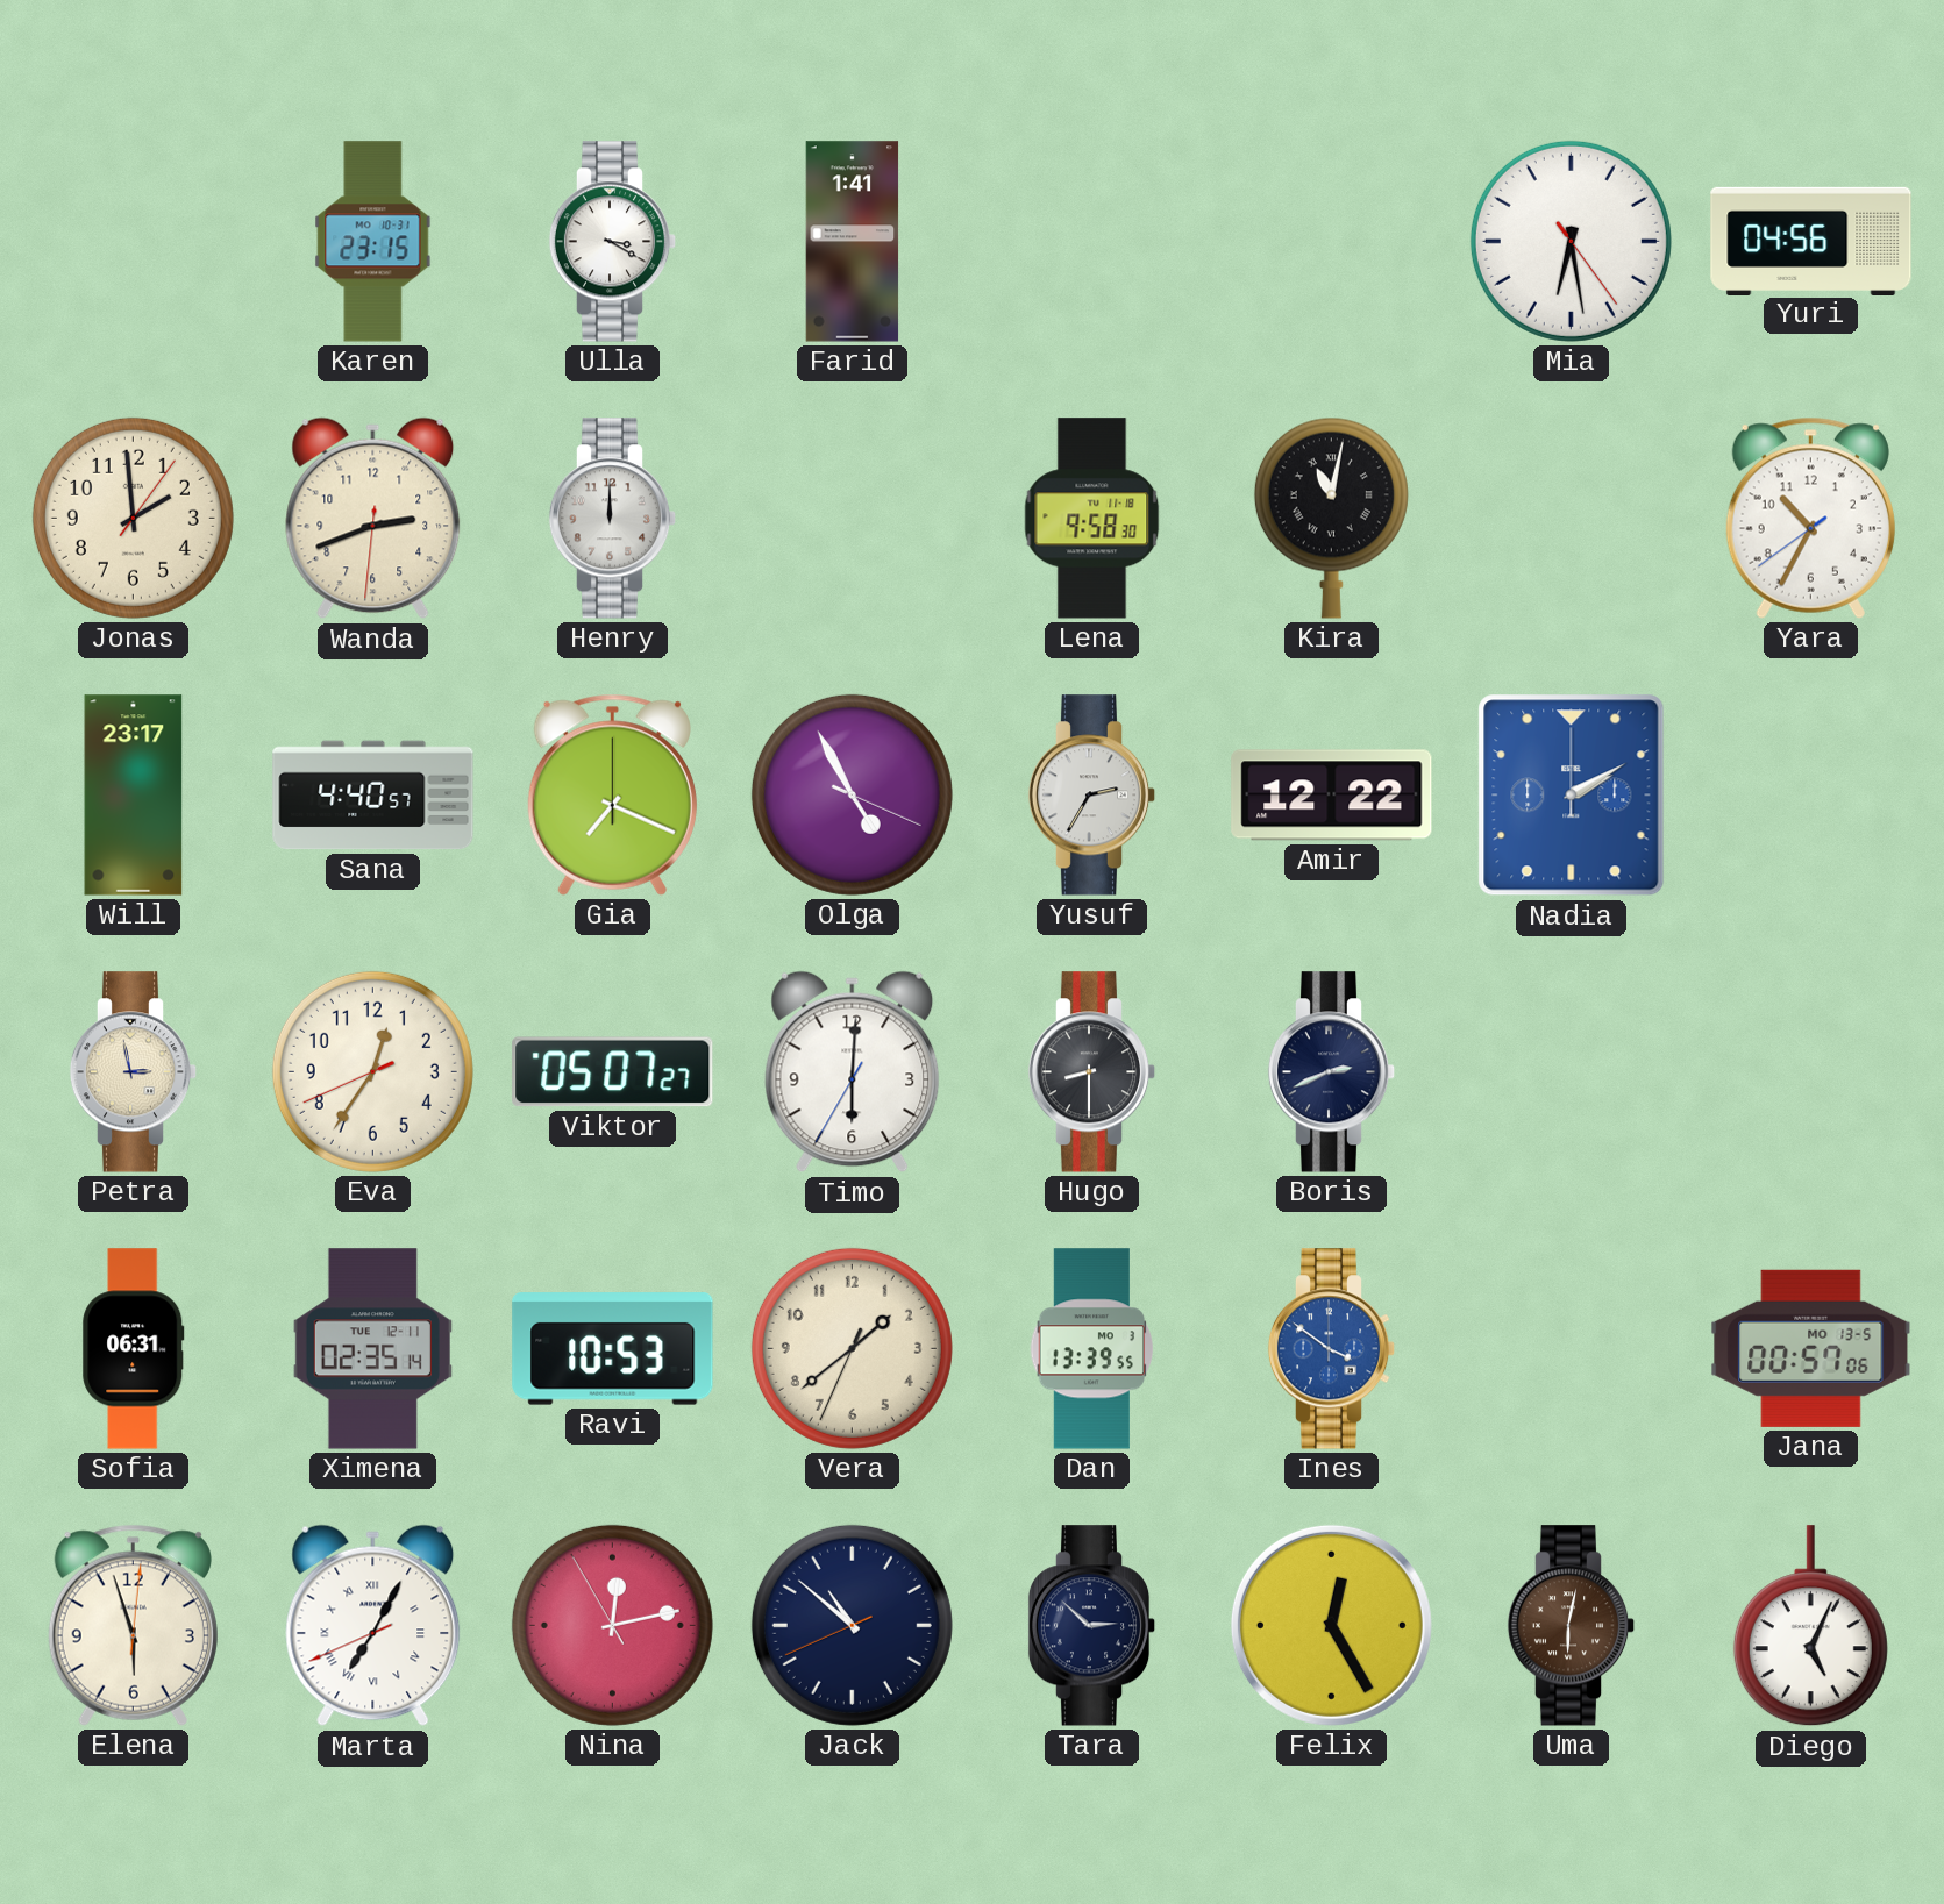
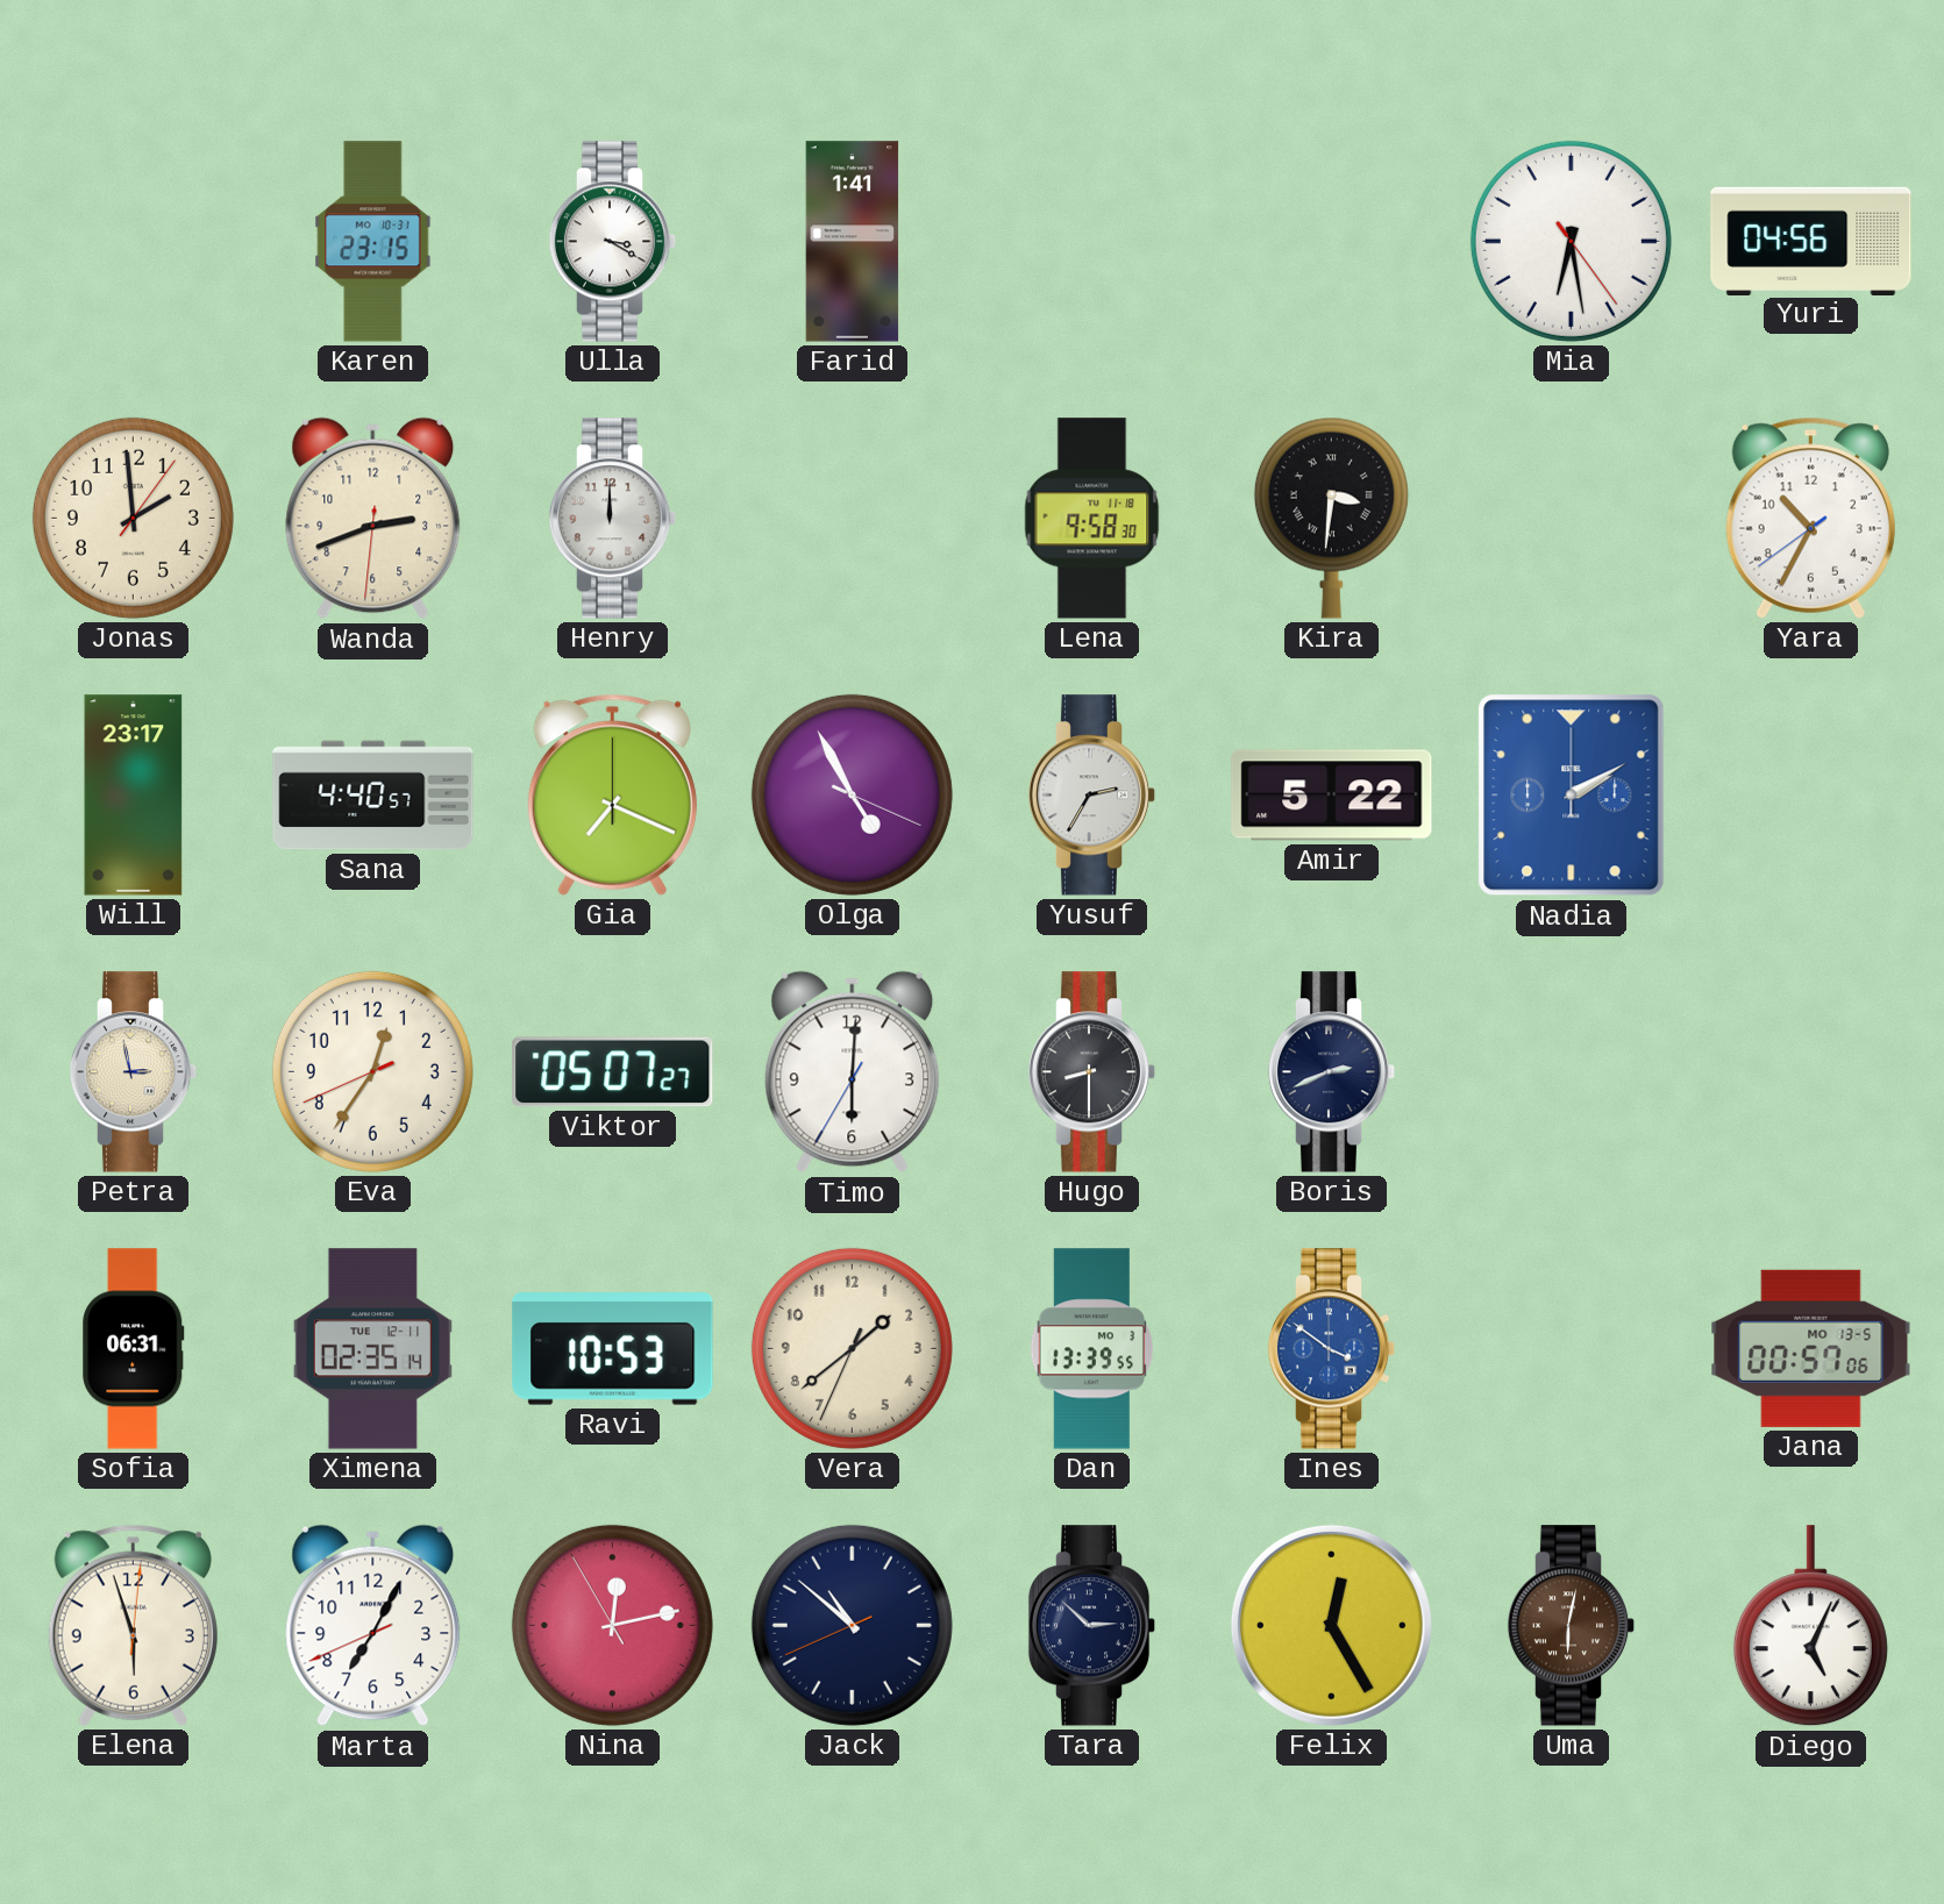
Kira: 11:02 -> 3:31 (1331, 518)
Amir: 12:22 -> 5:22 (1332, 796)
Marta numerals: Roman -> Arabic (373, 1626)
